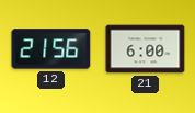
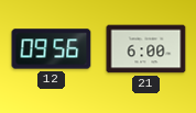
12: 21:56 -> 09:56 (52, 49)
